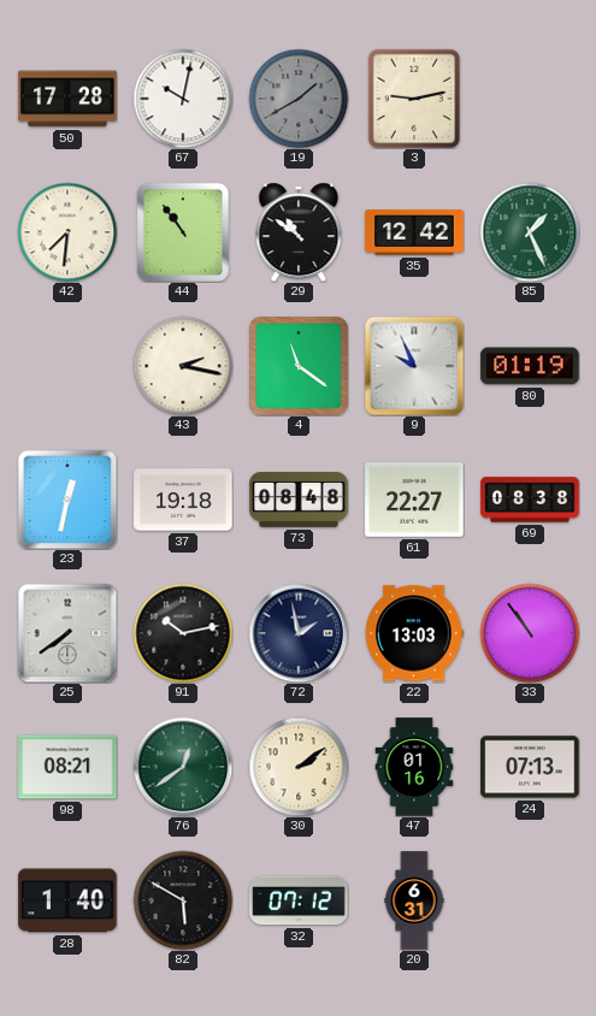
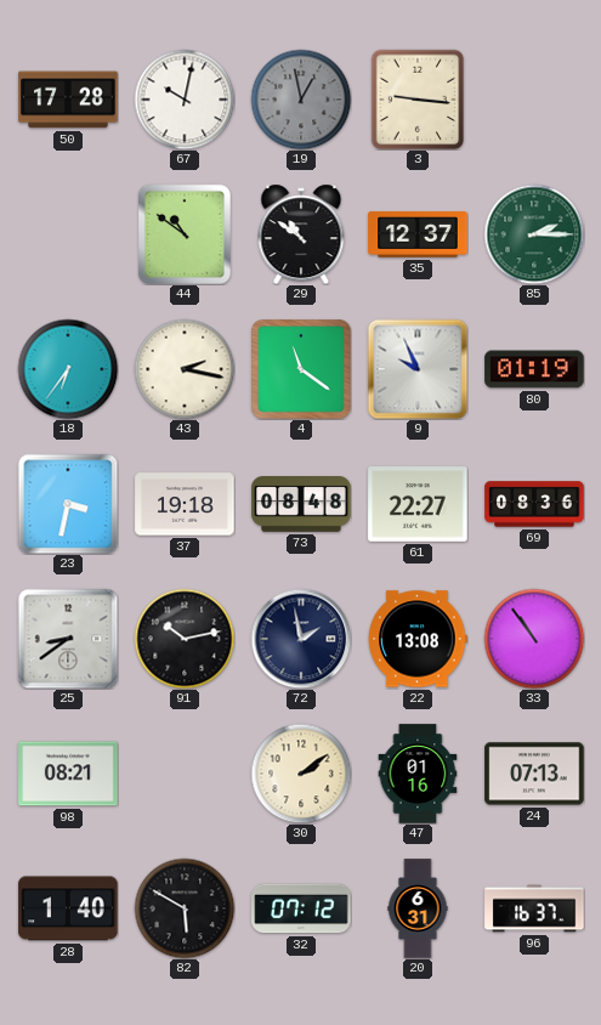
19: 1:40 -> 12:58 (301, 100)
3: 9:13 -> 9:16 (418, 100)
42: 7:31 -> none (67, 232)
44: 10:54 -> 10:51 (185, 234)
35: 12:42 -> 12:37 (418, 234)
85: 1:26 -> 2:15 (534, 234)
18: none -> 6:36 (68, 369)
23: 12:32 -> 3:32 (68, 504)
69: 08:38 -> 08:36 (534, 504)
25: 7:39 -> 8:39 (68, 639)
22: 13:03 -> 13:08 (418, 639)
76: 12:39 -> none (183, 767)
96: none -> 16:37 (534, 908)
